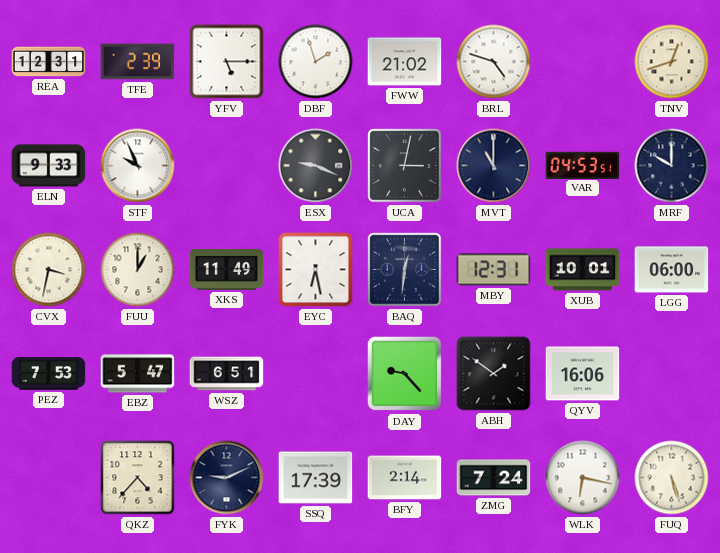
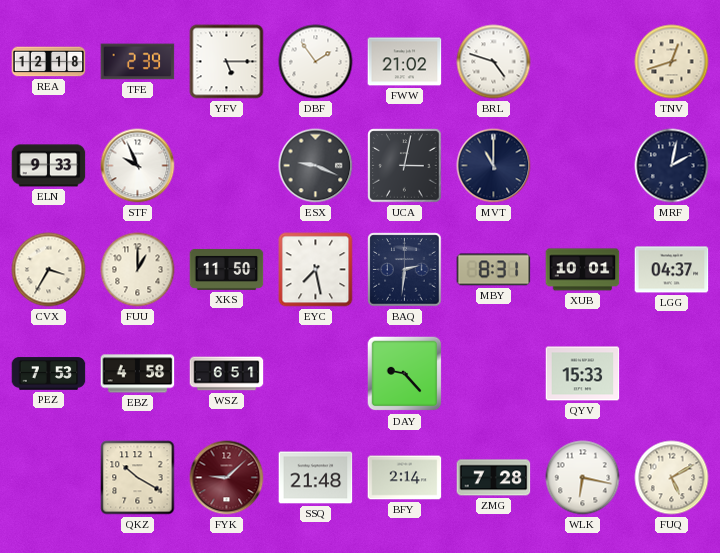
REA: 12:31 -> 12:18 (49, 62)
DBF: 1:57 -> 1:54 (316, 62)
VAR: 04:53 -> none (583, 165)
MRF: 10:00 -> 2:02 (672, 166)
CVX: 3:32 -> 3:35 (49, 270)
XKS: 11:49 -> 11:50 (227, 269)
EYC: 6:28 -> 7:28 (316, 270)
BAQ: 12:31 -> 2:31 (405, 270)
MBY: 12:31 -> 8:31 (494, 270)
LGG: 06:00 -> 04:37 (672, 270)
EBZ: 5:47 -> 4:58 (138, 374)
ABH: 1:51 -> none (494, 374)
QYV: 16:06 -> 15:33 (583, 374)
QKZ: 4:37 -> 10:20 (138, 478)
FYK: 9:11 -> 9:08 (227, 478)
FYK dial: navy -> burgundy (227, 478)
SSQ: 17:39 -> 21:48 (316, 478)
ZMG: 7:24 -> 7:28 (494, 478)
FUQ: 5:27 -> 5:10 (672, 478)
